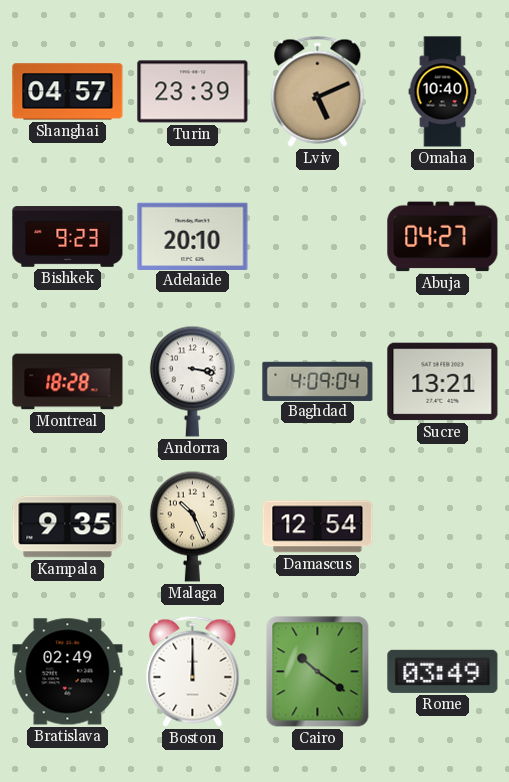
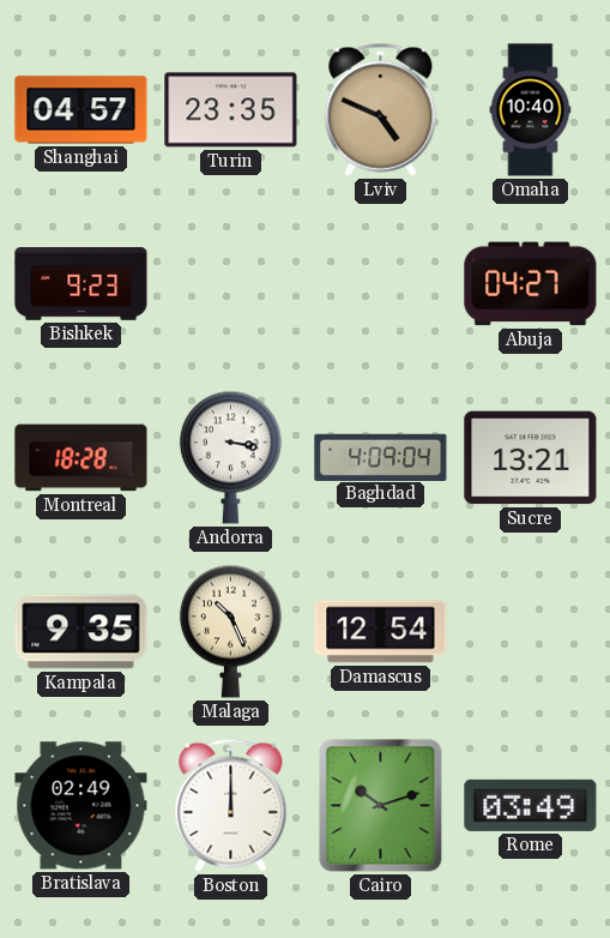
Turin: 23:39 -> 23:35 (231, 110)
Lviv: 5:11 -> 4:49 (381, 109)
Adelaide: 20:10 -> none (193, 236)
Cairo: 10:21 -> 10:12 (381, 806)
